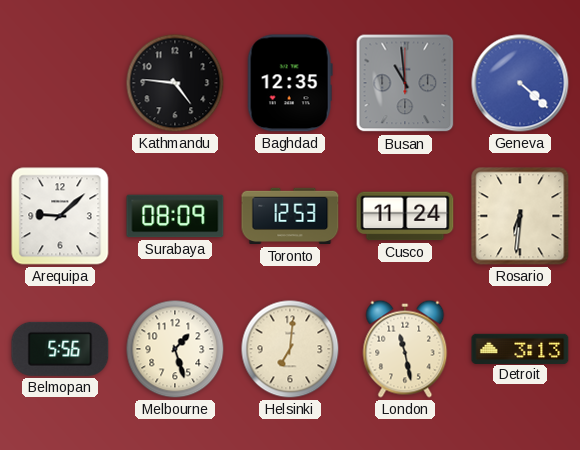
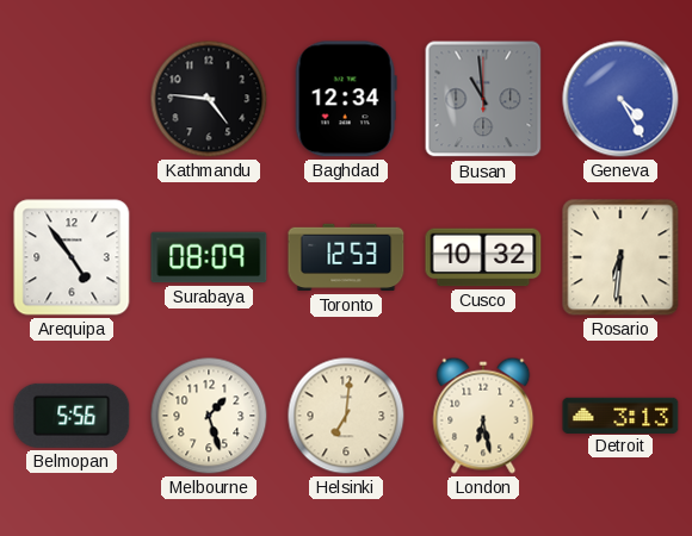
Baghdad: 12:35 -> 12:34 (346, 99)
Geneva: 4:22 -> 4:25 (620, 99)
Arequipa: 9:08 -> 4:54 (72, 257)
Cusco: 11:24 -> 10:32 (483, 257)
London: 11:28 -> 6:28 (483, 416)
